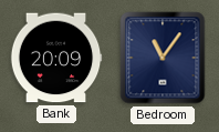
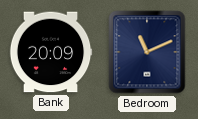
Bedroom: 11:06 -> 11:11 (147, 52)
